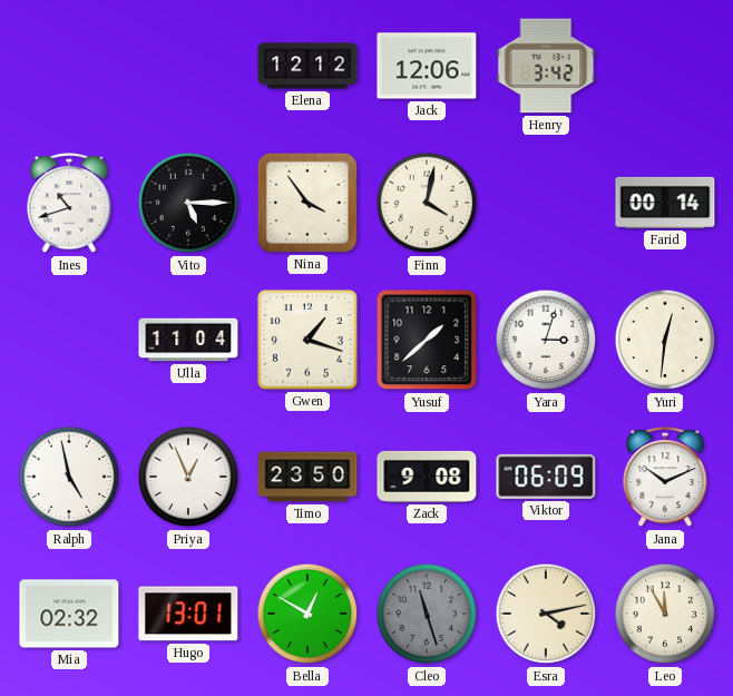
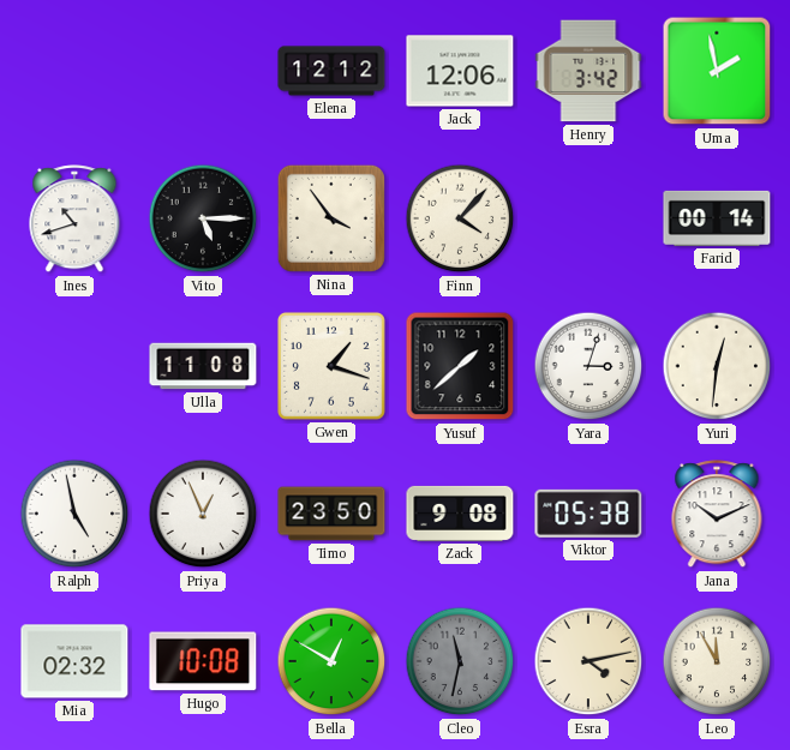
Uma: none -> 1:58 (717, 71)
Finn: 4:02 -> 4:07 (460, 218)
Ulla: 11:04 -> 11:08 (203, 366)
Viktor: 06:09 -> 05:38 (588, 514)
Hugo: 13:01 -> 10:08 (203, 661)
Cleo: 11:27 -> 11:32 (460, 661)
